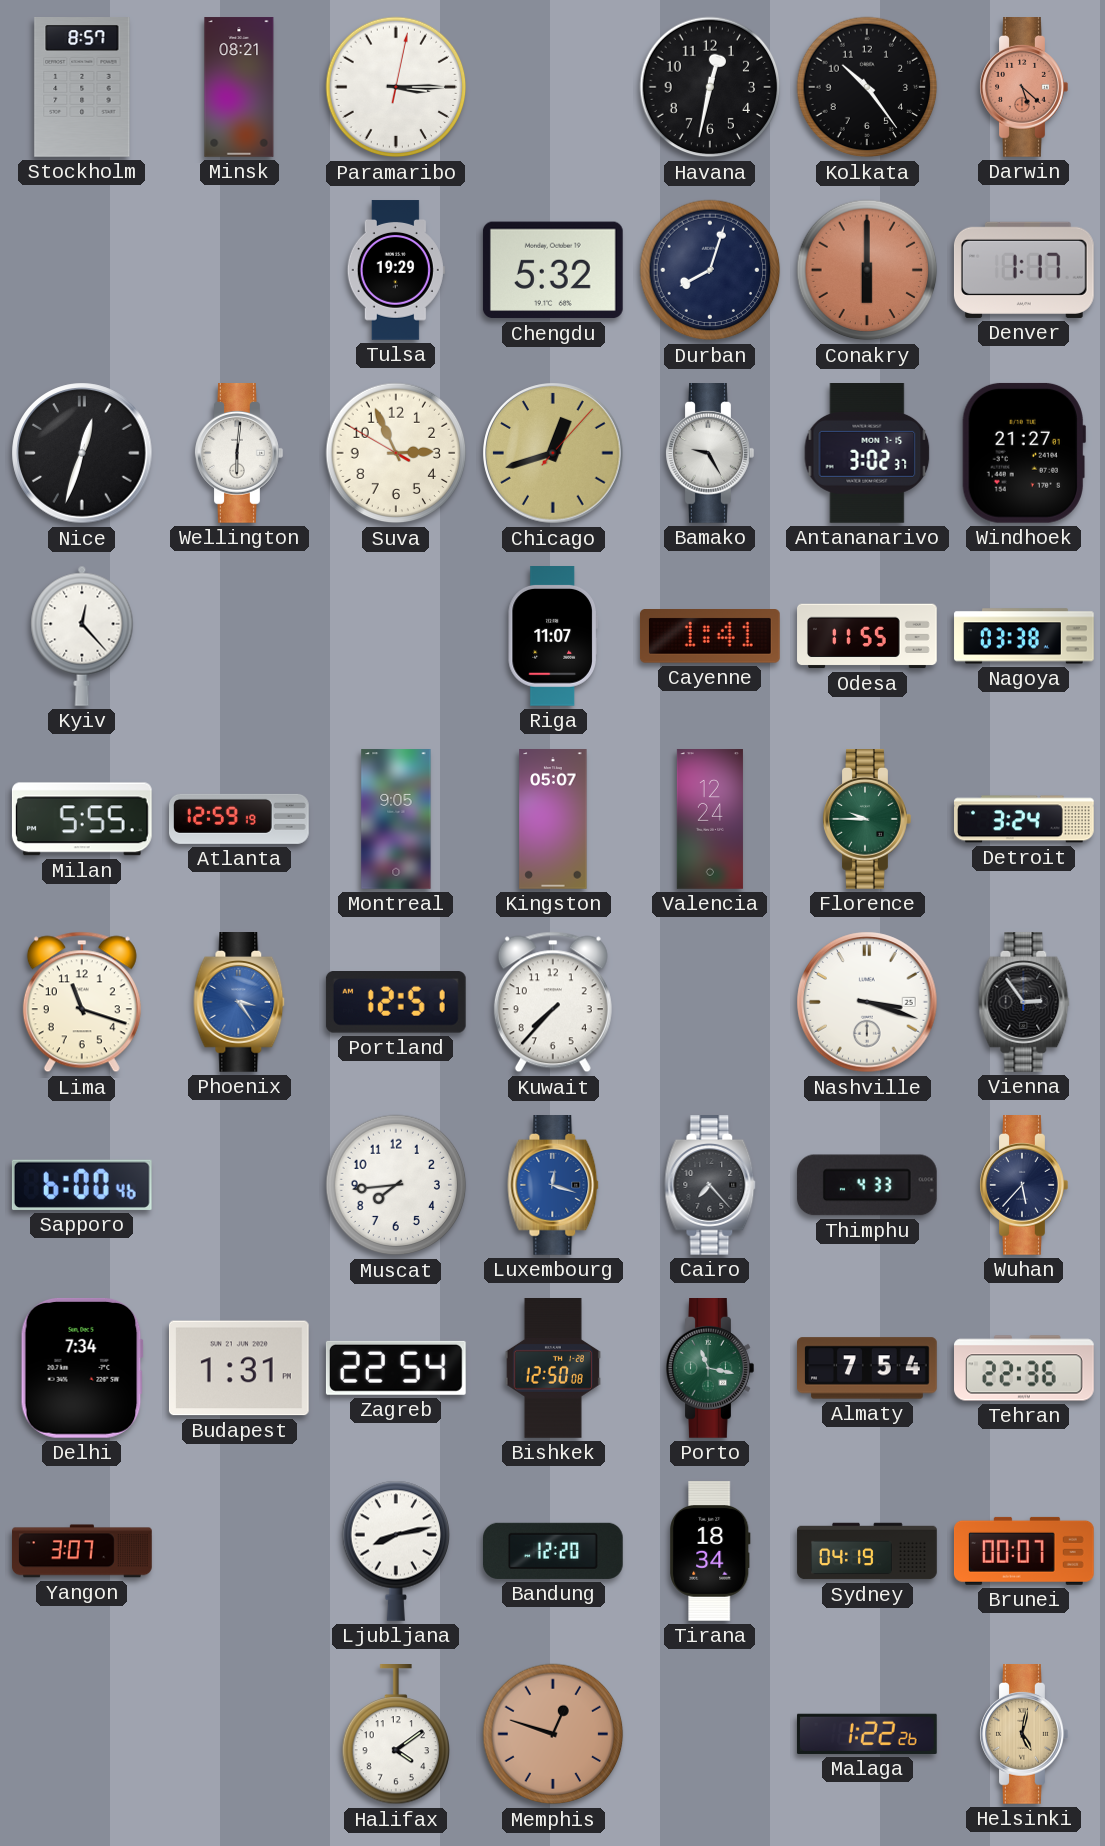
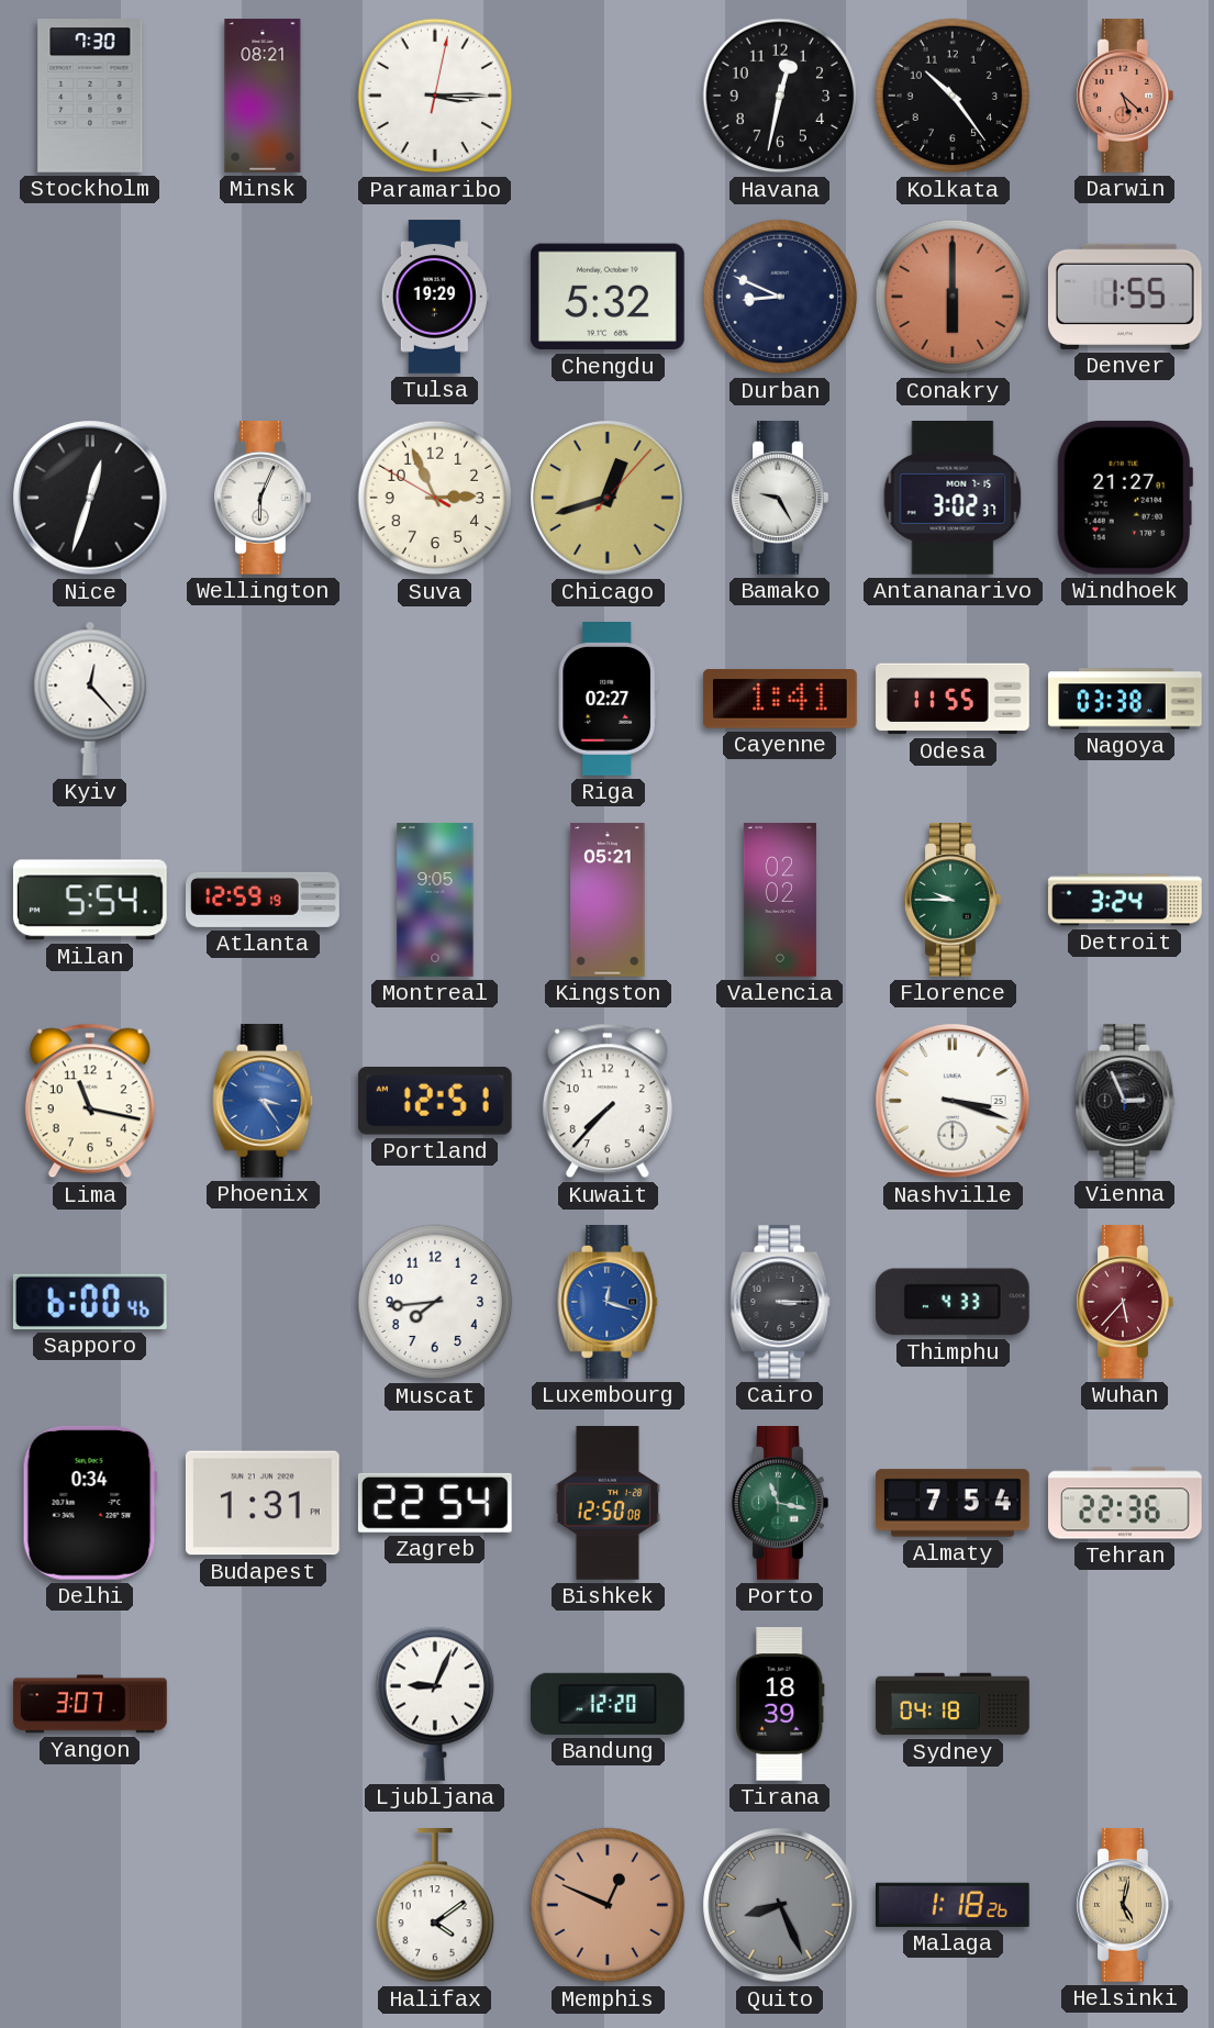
Stockholm: 8:57 -> 7:30 (90, 97)
Durban: 8:03 -> 8:49 (780, 297)
Denver: 1:17 -> 1:55 (1125, 297)
Wellington: 6:01 -> 6:04 (263, 499)
Riga: 11:07 -> 02:27 (608, 700)
Milan: 5:55 -> 5:54 (90, 900)
Kingston: 05:07 -> 05:21 (608, 900)
Valencia: 12:24 -> 02:02 (780, 900)
Lima: 11:18 -> 11:17 (90, 1101)
Vienna: 2:54 -> 2:56 (1125, 1102)
Cairo: 7:23 -> 3:15 (780, 1303)
Wuhan dial: navy -> burgundy (1125, 1303)
Delhi: 7:34 -> 0:34 (90, 1503)
Ljubljana: 8:13 -> 9:04 (434, 1704)
Tirana: 18:34 -> 18:39 (780, 1705)
Sydney: 04:19 -> 04:18 (953, 1704)
Brunei: 00:07 -> none (1024, 1551)
Memphis: 12:48 -> 12:49 (608, 1905)
Quito: none -> 8:26 (780, 1905)
Malaga: 1:22 -> 1:18 (953, 1905)
